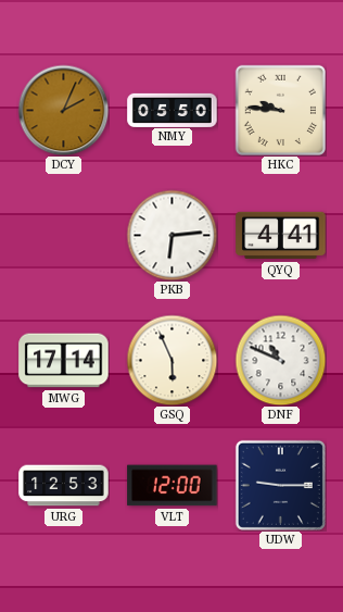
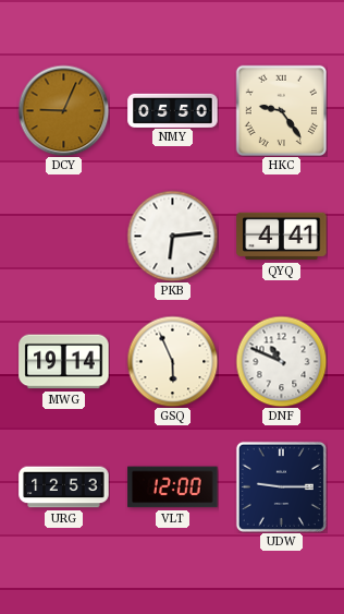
DCY: 2:04 -> 9:04 (63, 110)
HKC: 9:46 -> 9:24 (281, 110)
MWG: 17:14 -> 19:14 (64, 362)
